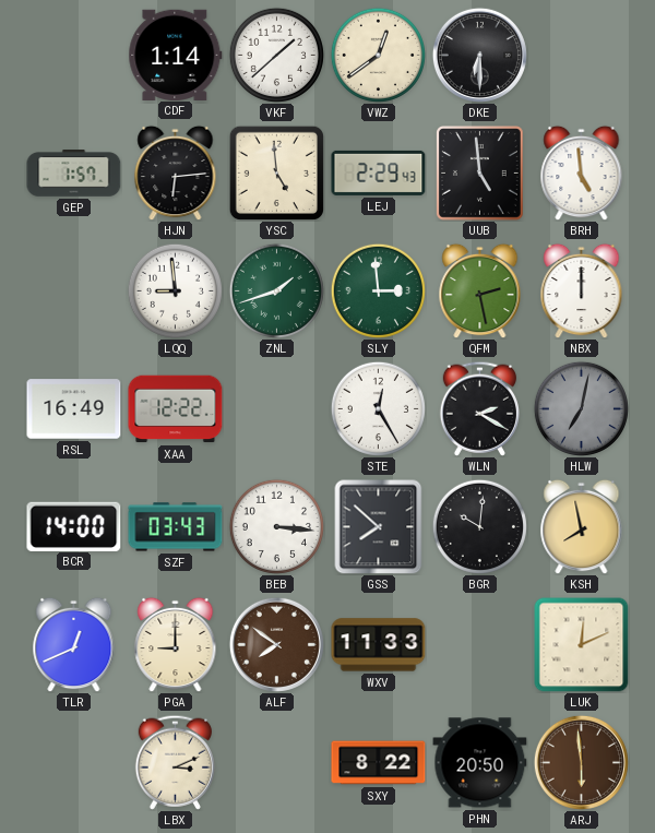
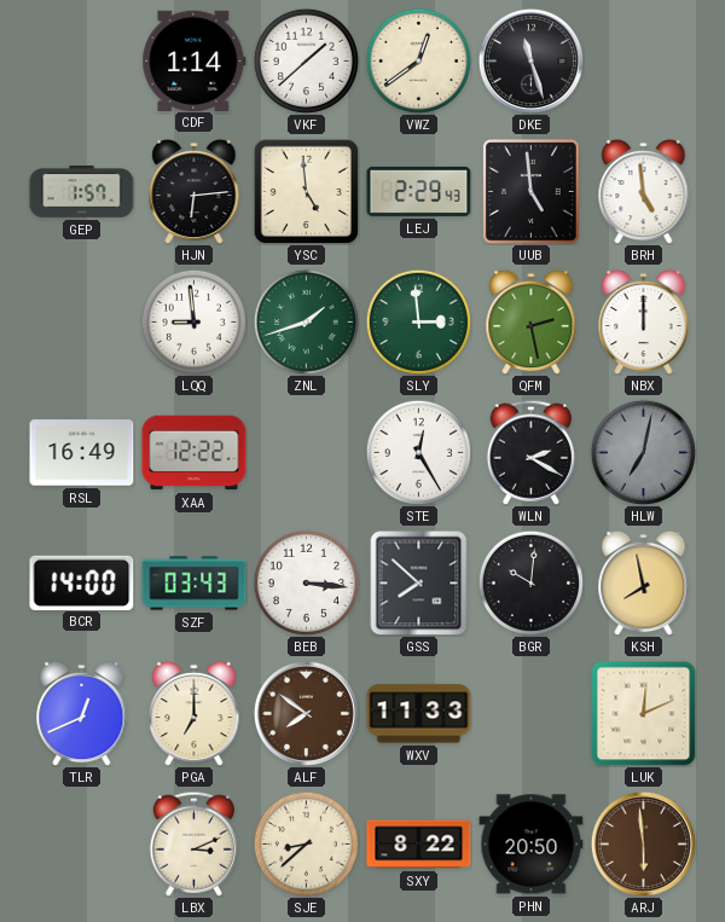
DKE: 6:30 -> 11:27 (530, 60)
PGA: 9:00 -> 7:00 (195, 713)
SJE: none -> 8:38 (306, 843)
